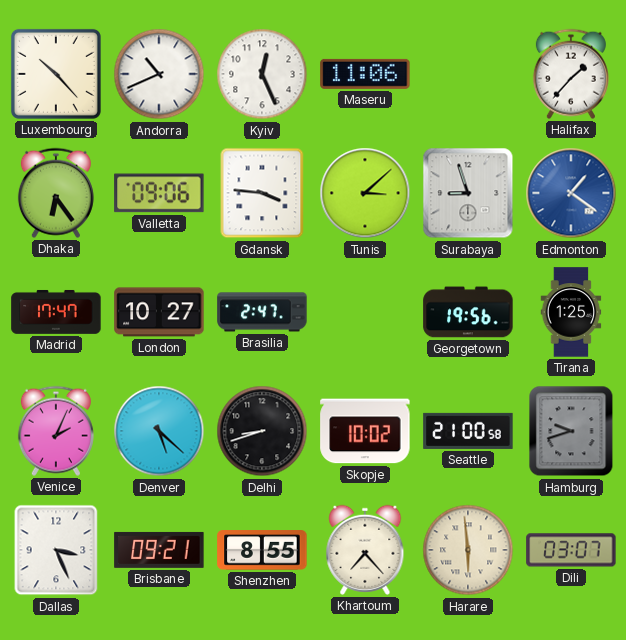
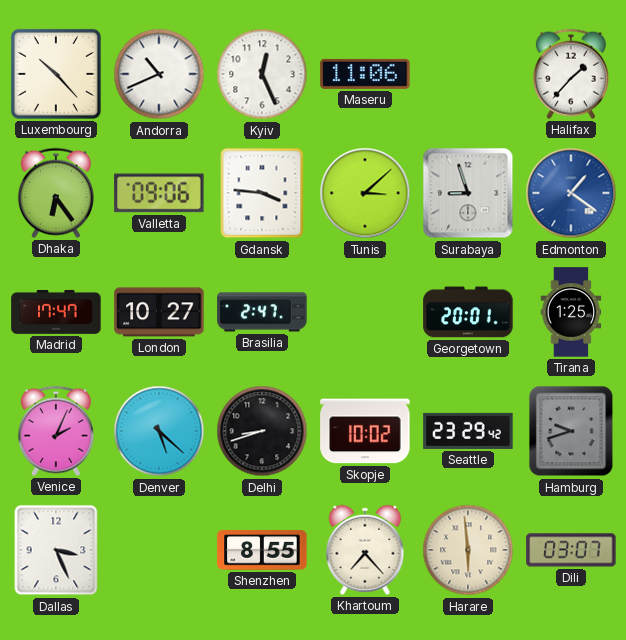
Georgetown: 19:56 -> 20:01 (468, 312)
Seattle: 21:00 -> 23:29 (468, 431)
Brisbane: 09:21 -> none (159, 550)
